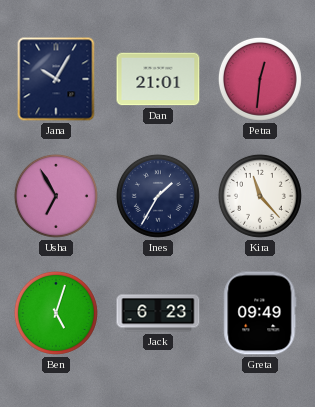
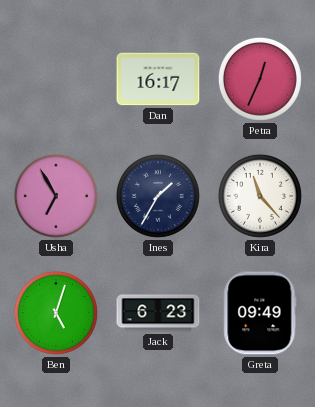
Jana: 10:05 -> none (56, 79)
Dan: 21:01 -> 16:17 (158, 79)
Petra: 12:31 -> 12:34 (260, 79)
